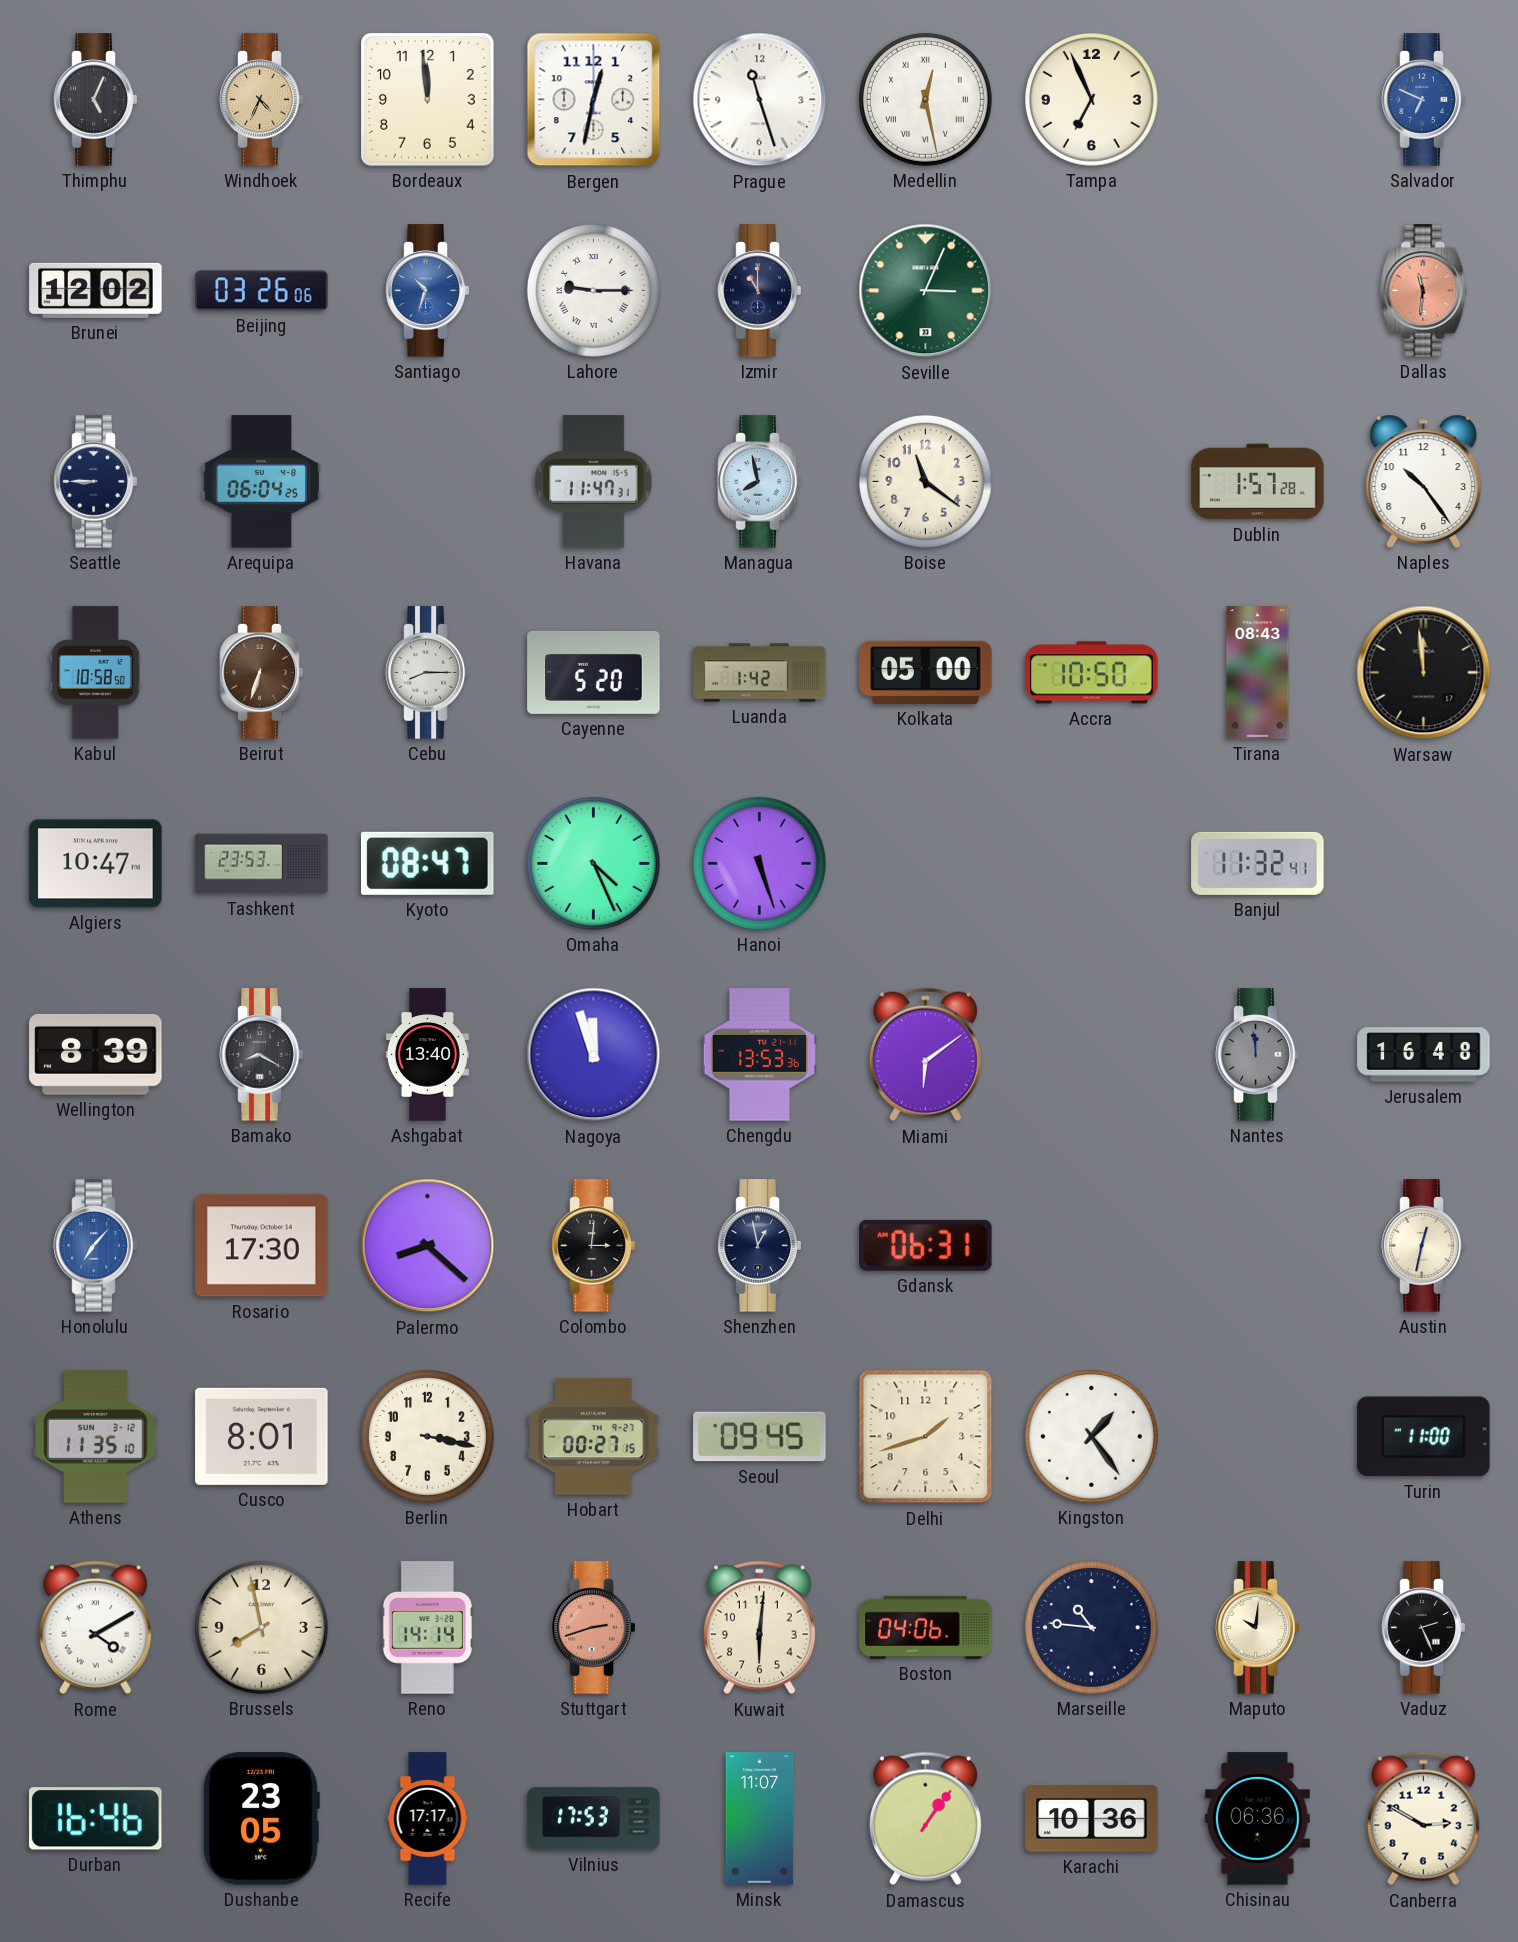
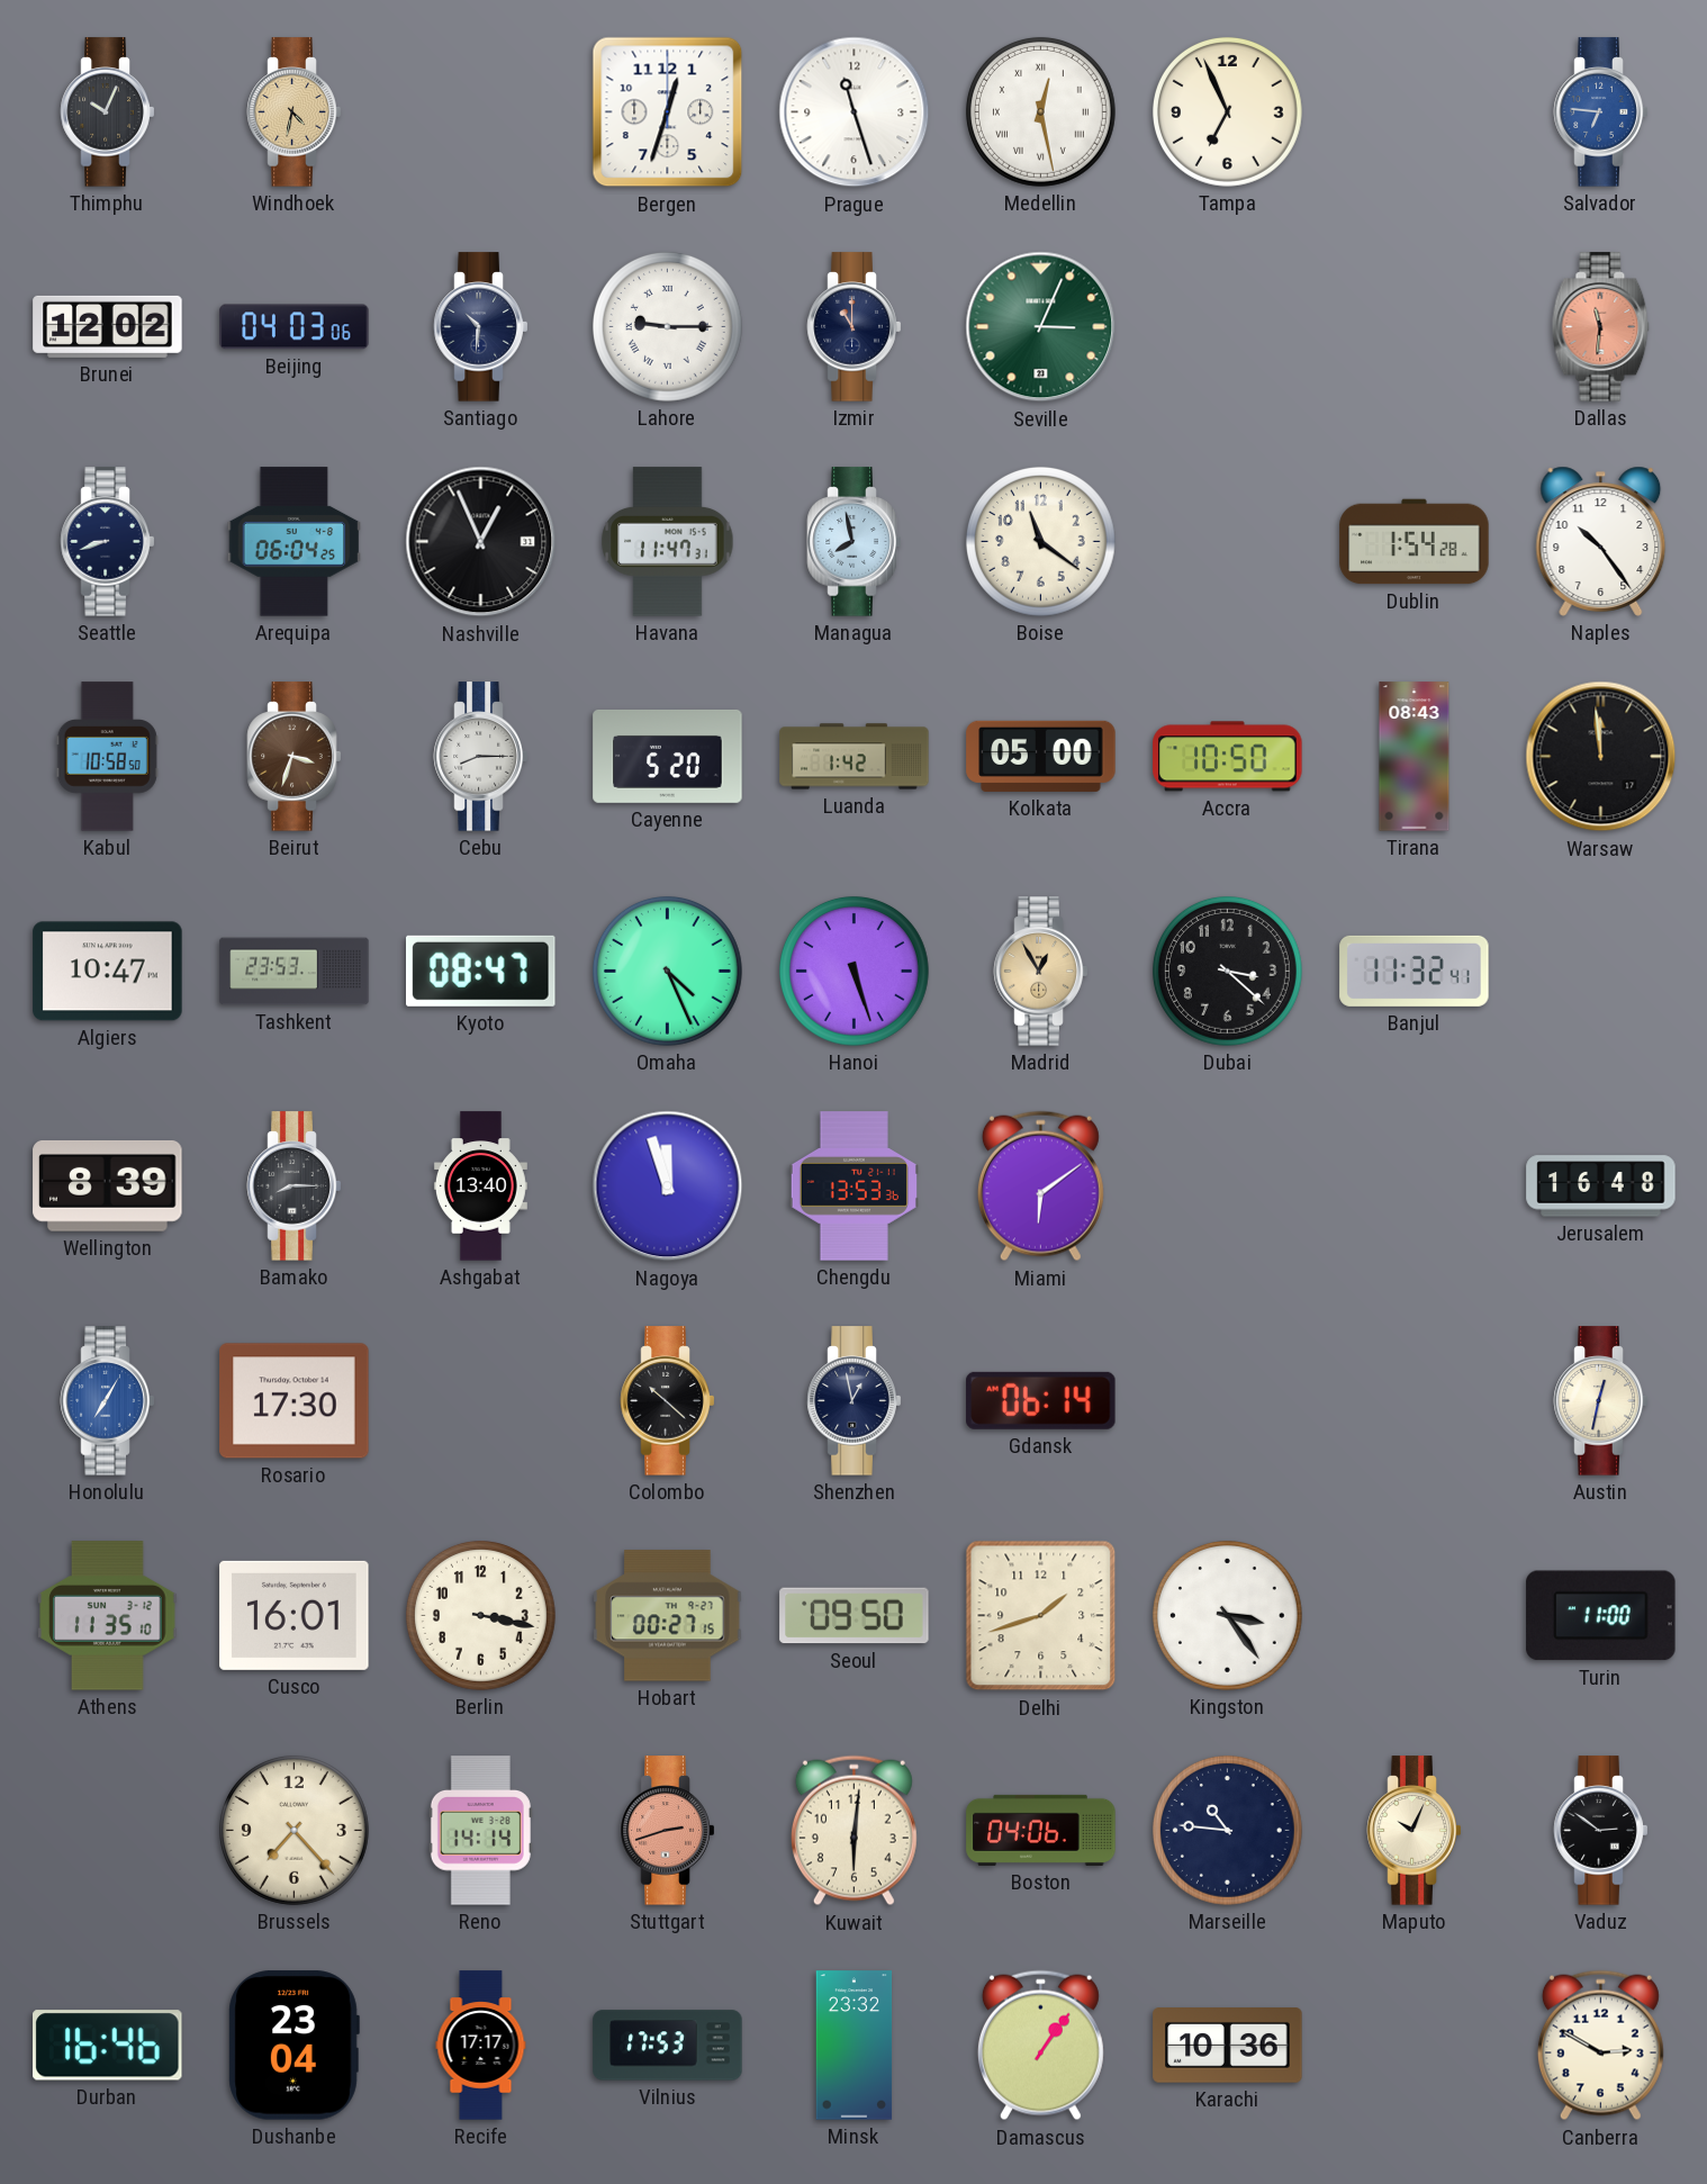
Thimphu: 5:04 -> 10:04 (108, 112)
Windhoek: 4:34 -> 4:32 (295, 112)
Bordeaux: 11:59 -> none (428, 100)
Bergen: 12:32 -> 12:33 (668, 112)
Salvador: 6:49 -> 6:46 (1601, 112)
Beijing: 03:26 -> 04:03 (295, 327)
Santiago: 10:33 -> 10:31 (481, 327)
Santiago dial: blue -> navy (481, 327)
Seattle: 8:45 -> 8:42 (108, 542)
Nashville: none -> 12:56 (481, 542)
Dublin: 1:57 -> 1:54 (1415, 542)
Beirut: 6:33 -> 3:33 (295, 757)
Madrid: none -> 12:55 (1041, 972)
Dubai: none -> 3:22 (1227, 971)
Bamako: 8:20 -> 8:15 (295, 1186)
Nantes: 11:59 -> none (1258, 1055)
Honolulu: 7:07 -> 7:05 (108, 1401)
Palermo: 8:22 -> none (428, 1246)
Colombo: 3:01 -> 10:22 (668, 1401)
Gdansk: 06:31 -> 06:14 (1041, 1400)
Cusco: 8:01 -> 16:01 (295, 1615)
Seoul: 09:45 -> 09:50 (855, 1616)
Kingston: 1:24 -> 3:24 (1227, 1615)
Rome: 4:10 -> none (95, 1628)
Brussels: 7:58 -> 7:23 (293, 1830)
Maputo: 10:01 -> 10:04 (1415, 1831)
Vaduz: 2:26 -> 2:51 (1601, 1831)
Dushanbe: 23:05 -> 23:04 (293, 2046)
Minsk: 11:07 -> 23:32 (855, 2046)
Chisinau: 06:36 -> none (1257, 1819)
